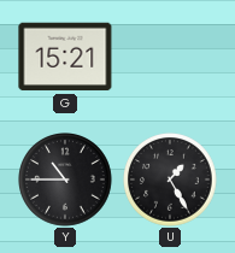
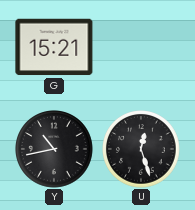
Y: 10:45 -> 10:43 (55, 150)
U: 1:25 -> 12:27 (142, 150)
